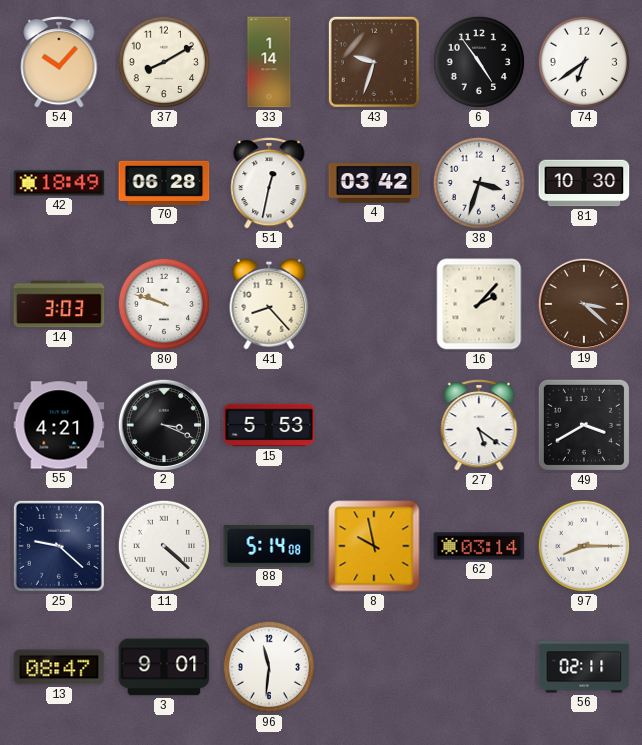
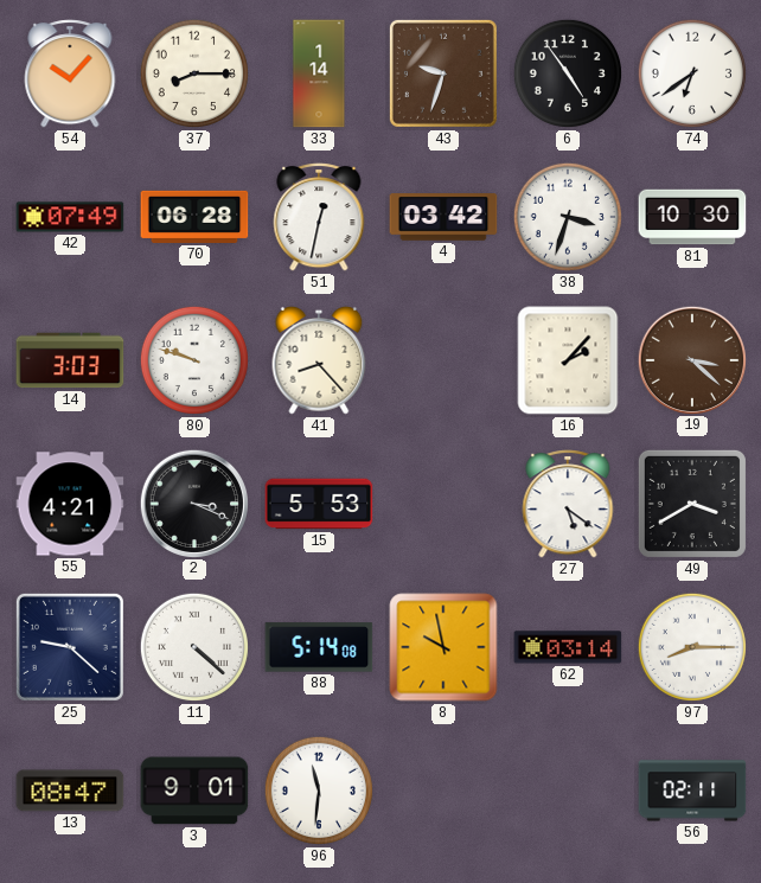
37: 8:10 -> 8:15 (194, 73)
42: 18:49 -> 07:49 (70, 217)
